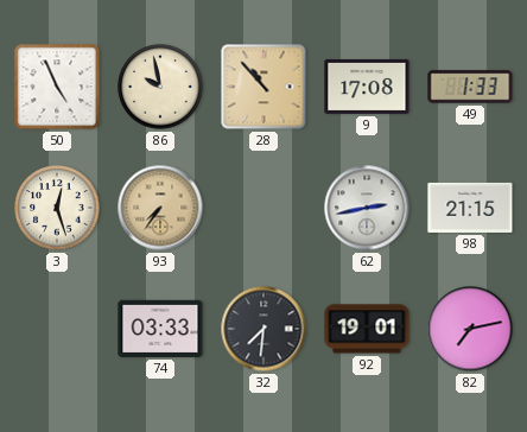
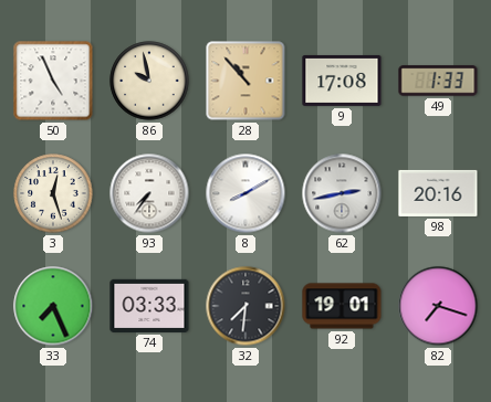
93 dial: champagne -> white (149, 193)
8: none -> 8:10 (245, 193)
98: 21:15 -> 20:16 (438, 193)
33: none -> 7:26 (53, 306)
82: 7:13 -> 7:18 (438, 306)
